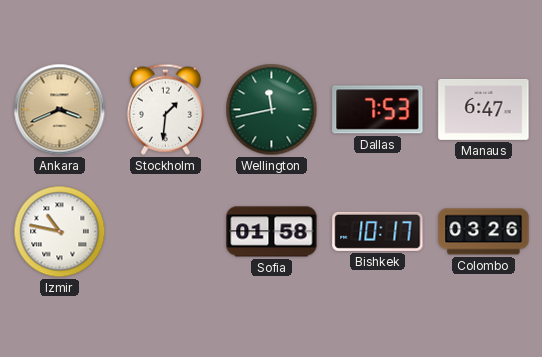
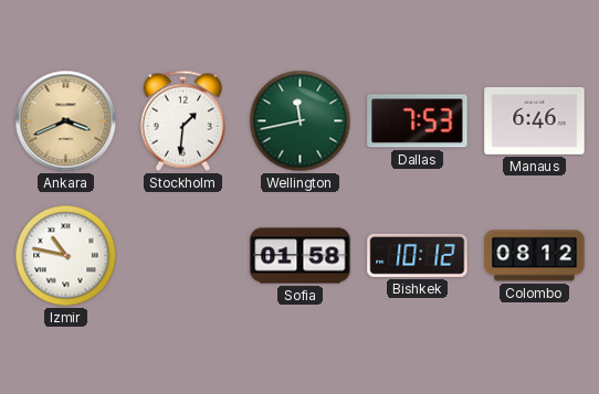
Manaus: 6:47 -> 6:46 (535, 120)
Bishkek: 10:17 -> 10:12 (418, 255)
Colombo: 03:26 -> 08:12 (535, 256)
